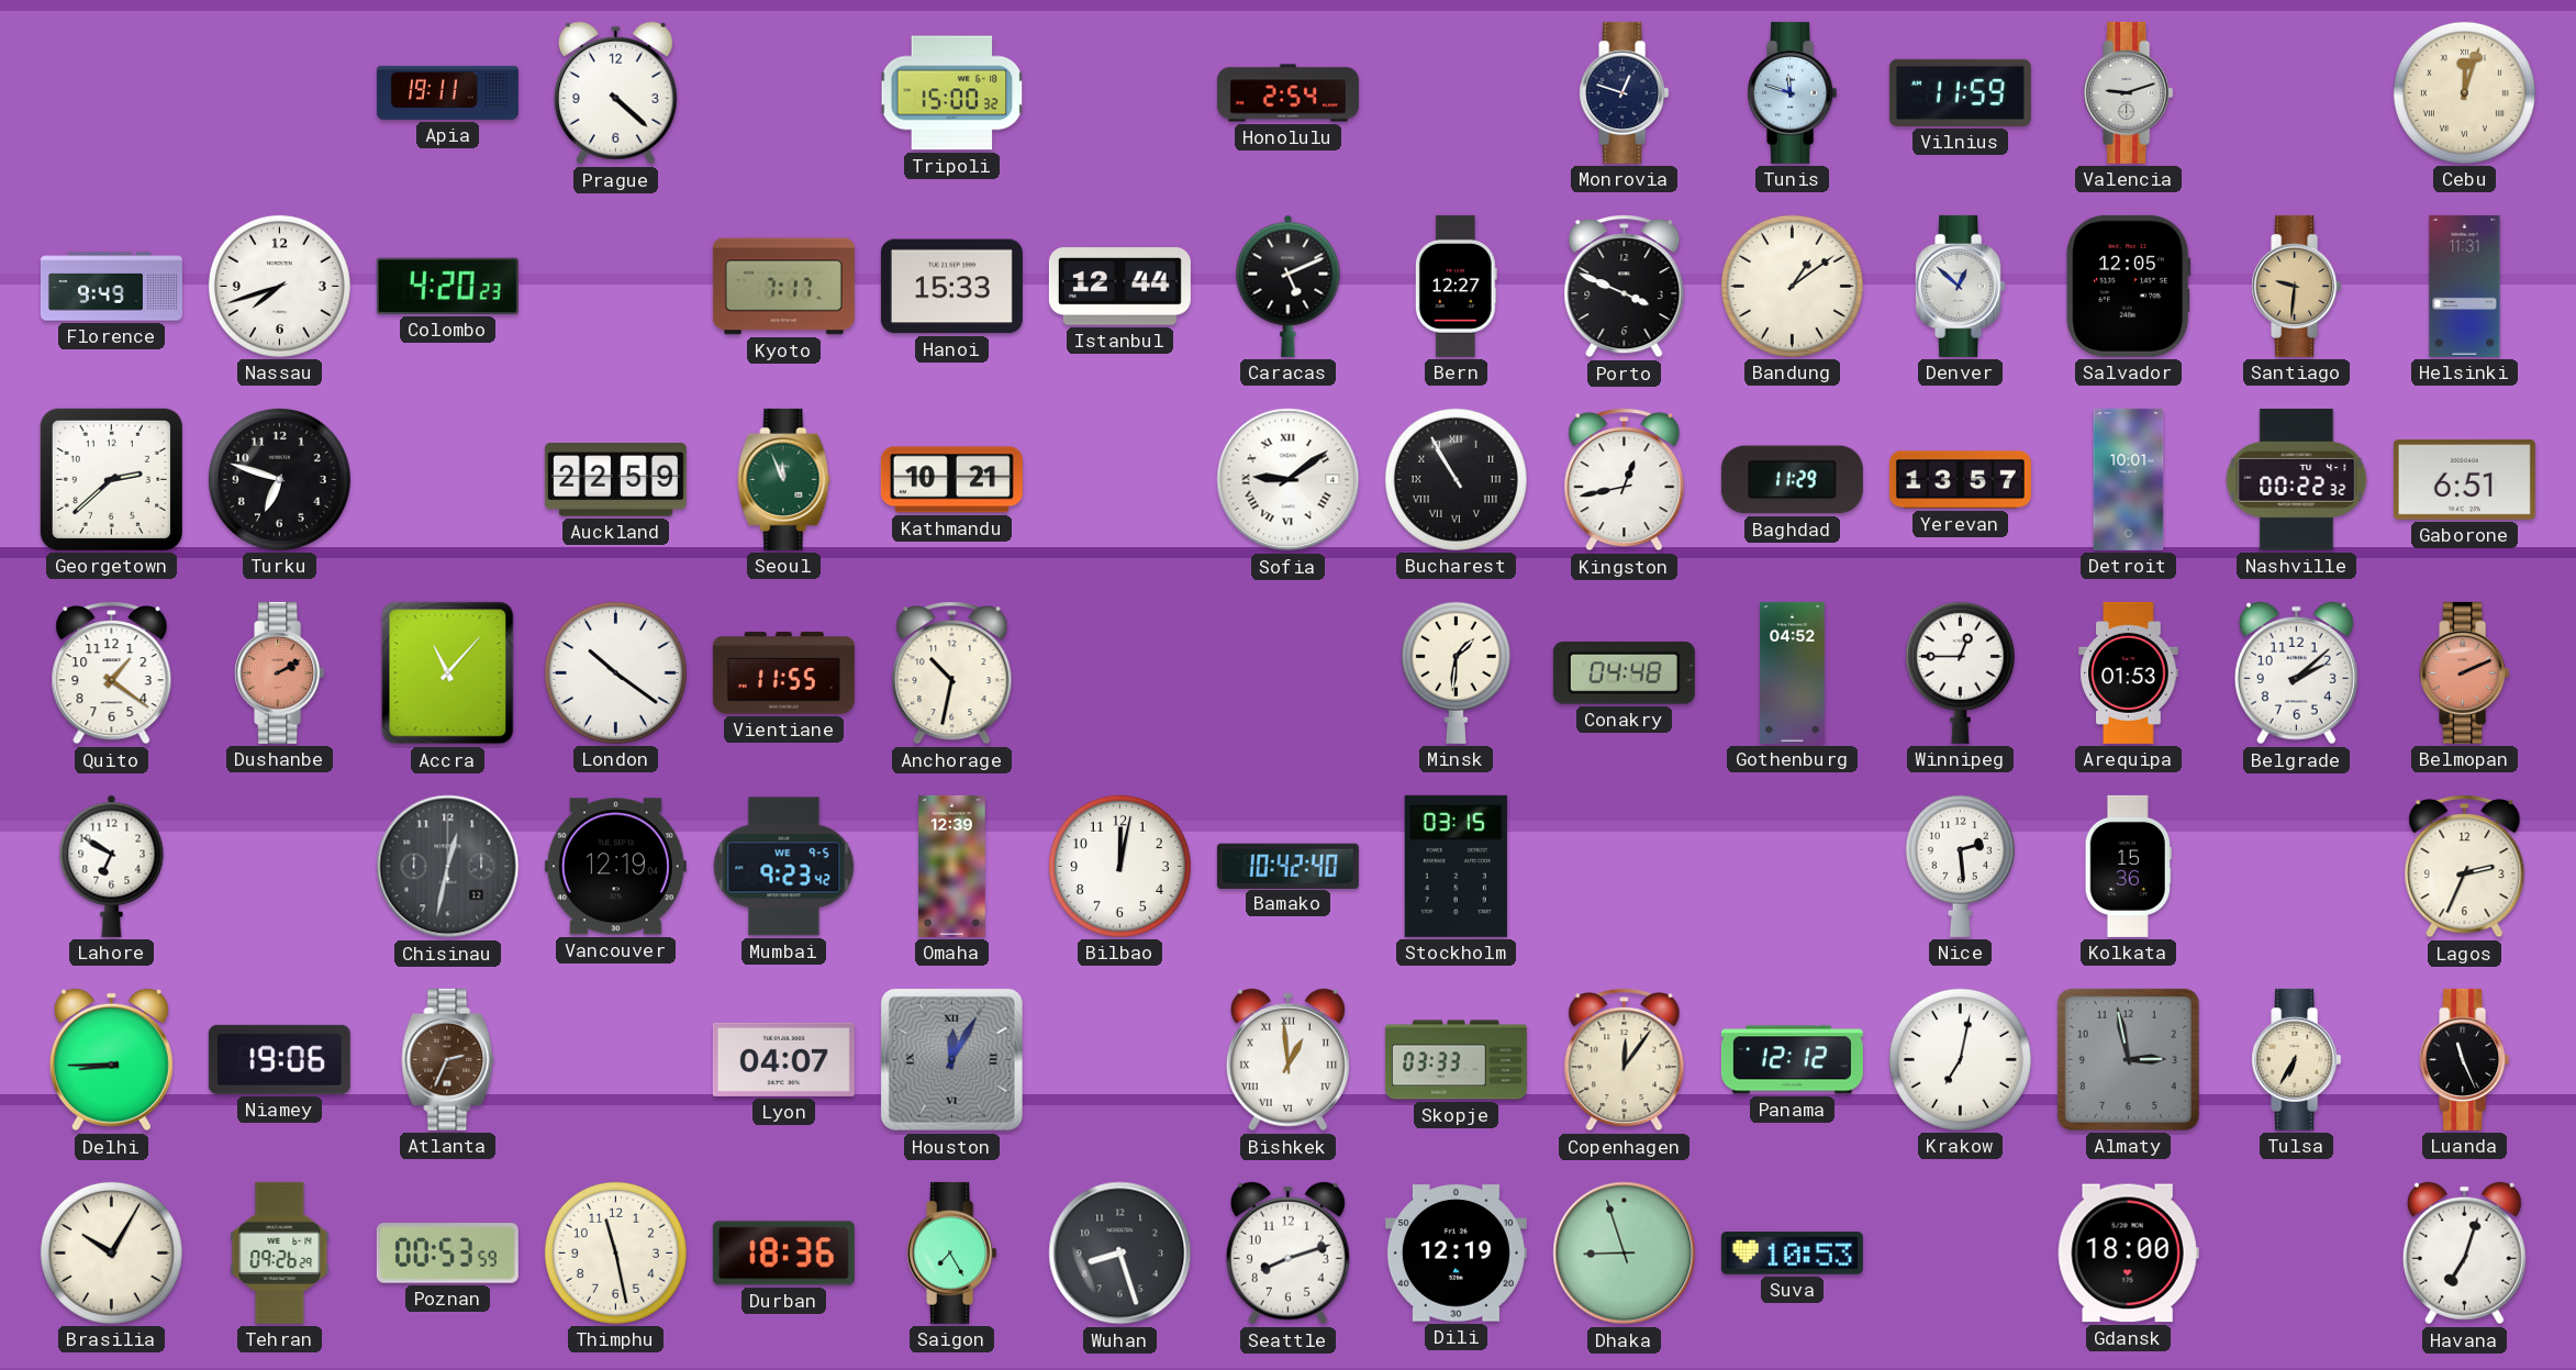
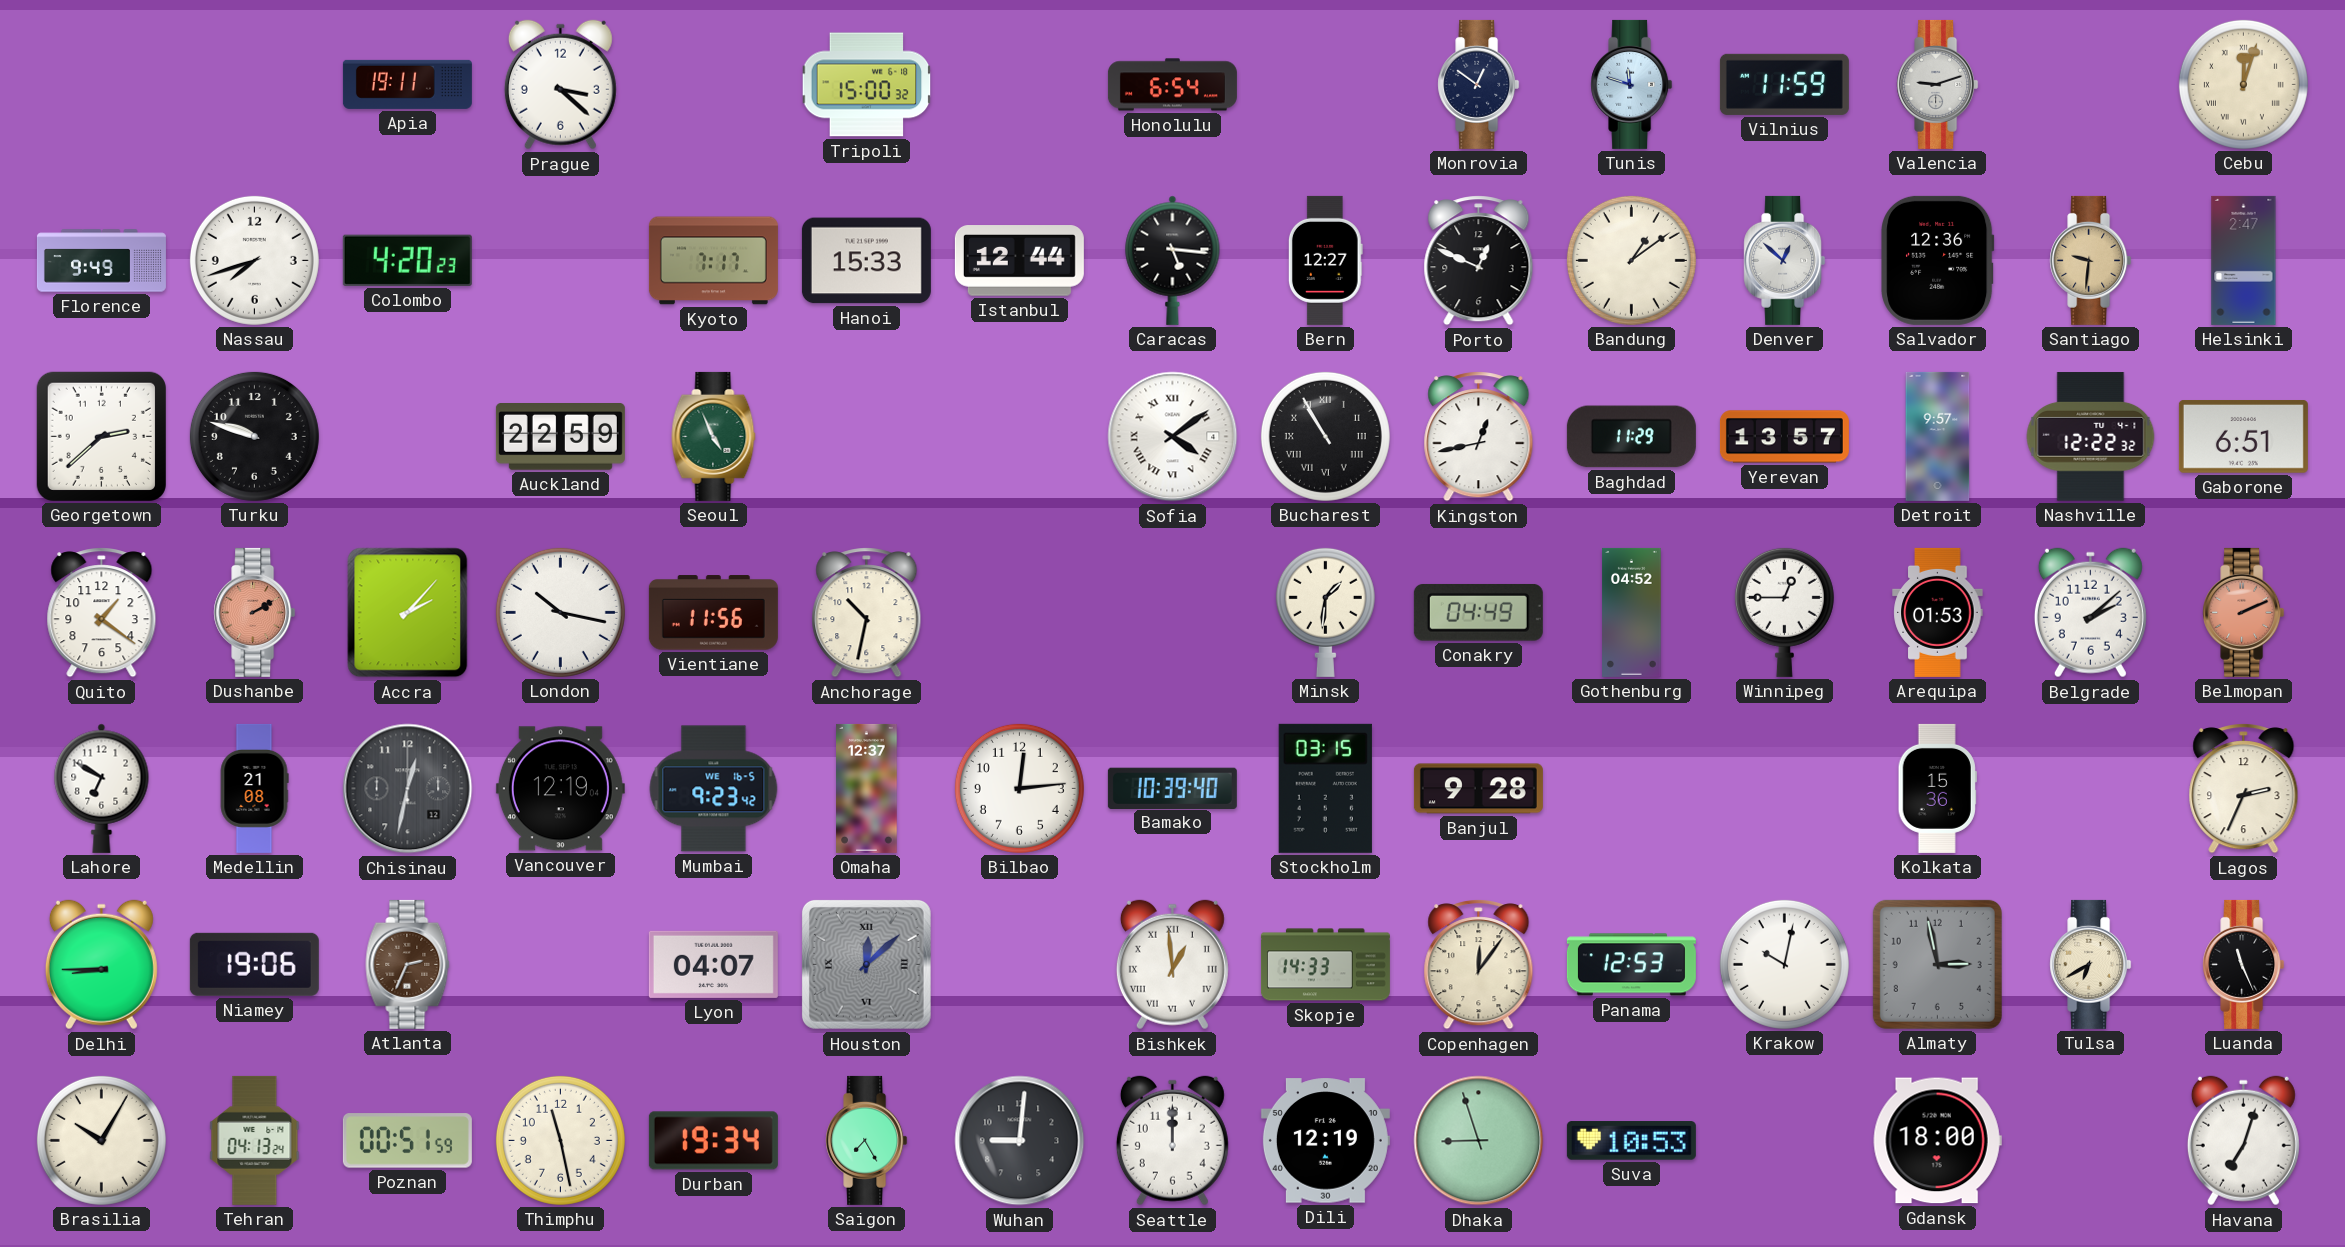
Prague: 4:22 -> 3:22 (560, 85)
Honolulu: 2:54 -> 6:54 (1172, 85)
Monrovia: 12:48 -> 12:51 (1479, 84)
Caracas: 5:11 -> 5:16 (1173, 260)
Porto: 3:49 -> 12:49 (1479, 261)
Salvador: 12:05 -> 12:36 (1938, 260)
Helsinki: 11:31 -> 2:47 (2244, 260)
Turku: 6:48 -> 9:48 (254, 436)
Seoul: 11:56 -> 4:56 (714, 436)
Kathmandu: 10:21 -> none (951, 480)
Sofia: 9:09 -> 4:09 (1173, 437)
Detroit: 10:01 -> 9:57 (1938, 436)
Nashville: 00:22 -> 12:22 (2091, 437)
Accra: 11:07 -> 2:07 (408, 613)
London: 10:21 -> 10:17 (560, 612)
Vientiane: 11:55 -> 11:56 (713, 613)
Conakry: 04:48 -> 04:49 (1478, 612)
Medellin: none -> 21:08 (254, 788)
Mumbai date: WE 9-5 -> WE 16-5 (714, 789)
Omaha: 12:39 -> 12:37 (867, 788)
Bilbao: 12:02 -> 12:14 (1019, 788)
Bamako: 10:42 -> 10:39 (1172, 788)
Banjul: none -> 9:28 (1478, 789)
Nice: 2:29 -> none (1960, 866)
Houston: 12:05 -> 12:08 (866, 964)
Skopje: 03:33 -> 14:33 (1325, 965)
Panama: 12:12 -> 12:53 (1631, 965)
Krakow: 7:02 -> 10:02 (1784, 964)
Tulsa: 6:35 -> 6:40 (2091, 964)
Tehran: 09:26 -> 04:13 (255, 1140)
Poznan: 00:53 -> 00:51 (407, 1141)
Durban: 18:36 -> 19:34 (713, 1141)
Wuhan: 8:27 -> 9:01 (1020, 1141)
Seattle: 8:12 -> 12:00 (1172, 1141)
